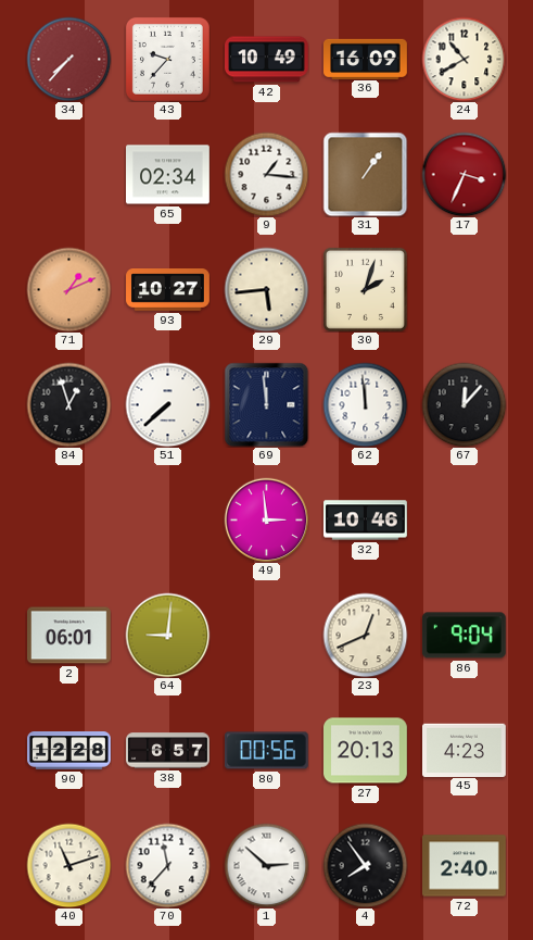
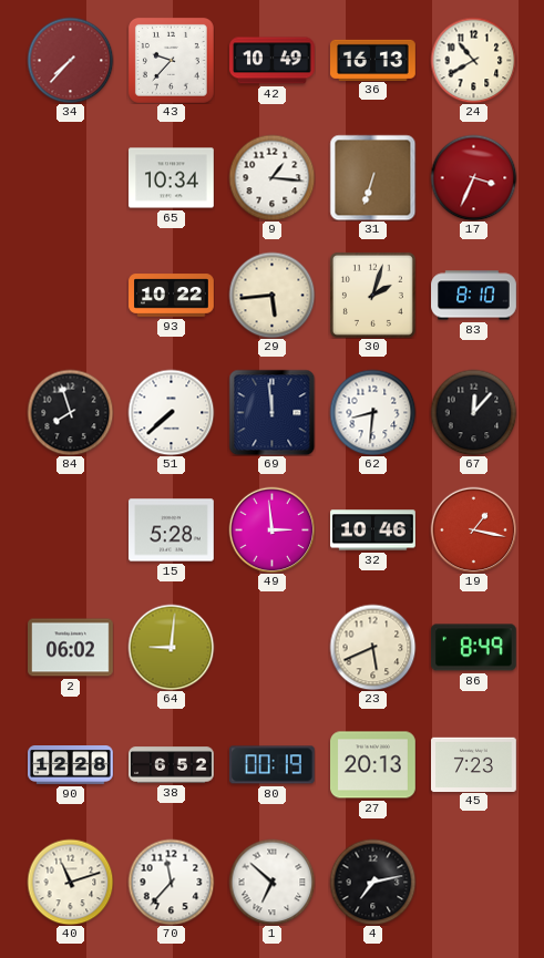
36: 16:09 -> 16:13 (373, 60)
65: 02:34 -> 10:34 (172, 178)
31: 1:06 -> 6:33 (372, 177)
71: 1:11 -> none (68, 289)
93: 10:27 -> 10:22 (172, 296)
83: none -> 8:10 (474, 296)
84: 12:57 -> 7:57 (70, 412)
62: 11:59 -> 8:31 (372, 412)
15: none -> 5:28 (172, 530)
19: none -> 1:17 (473, 529)
2: 06:01 -> 06:02 (71, 648)
23: 12:41 -> 5:41 (372, 647)
86: 9:04 -> 8:49 (473, 648)
38: 6:57 -> 6:52 (172, 765)
80: 00:56 -> 00:19 (271, 765)
45: 4:23 -> 7:23 (474, 764)
1: 2:52 -> 6:52 (271, 882)
4: 7:54 -> 7:13 (372, 882)
72: 2:40 -> none (465, 866)
